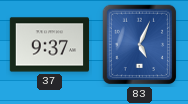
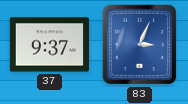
83: 5:04 -> 3:04 (140, 45)
